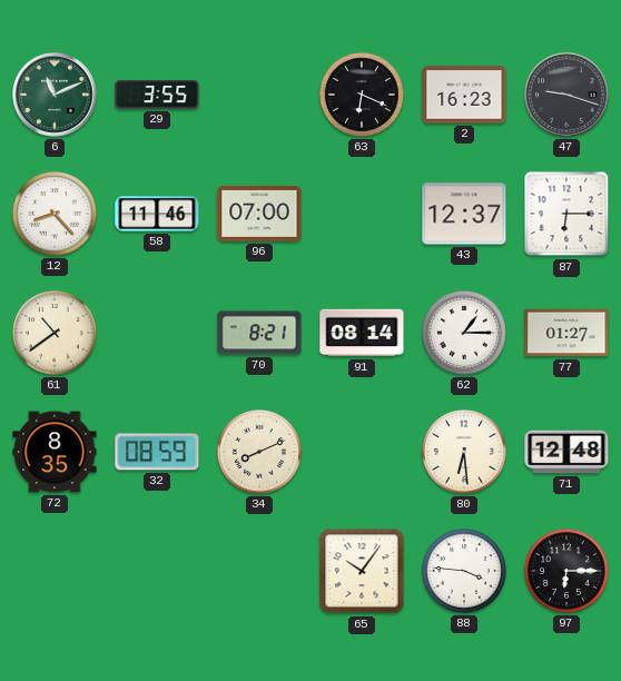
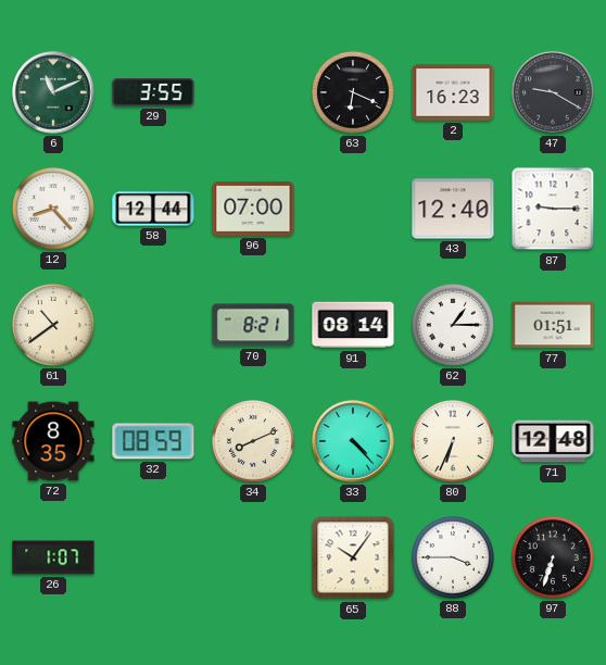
47: 9:18 -> 9:20 (553, 92)
58: 11:46 -> 12:44 (153, 209)
43: 12:37 -> 12:40 (453, 209)
87: 6:15 -> 9:15 (553, 209)
77: 01:27 -> 01:51 (553, 325)
33: none -> 4:23 (353, 441)
80: 6:29 -> 6:34 (453, 441)
26: none -> 1:07 (53, 557)
88: 3:46 -> 3:45 (453, 557)
97: 6:15 -> 6:33 (553, 557)
